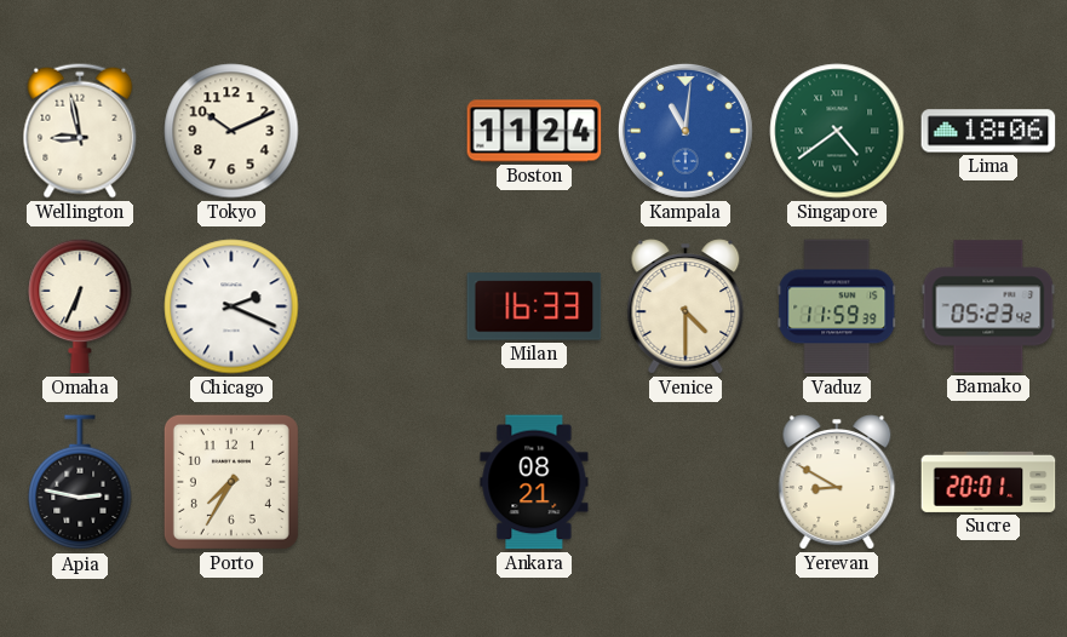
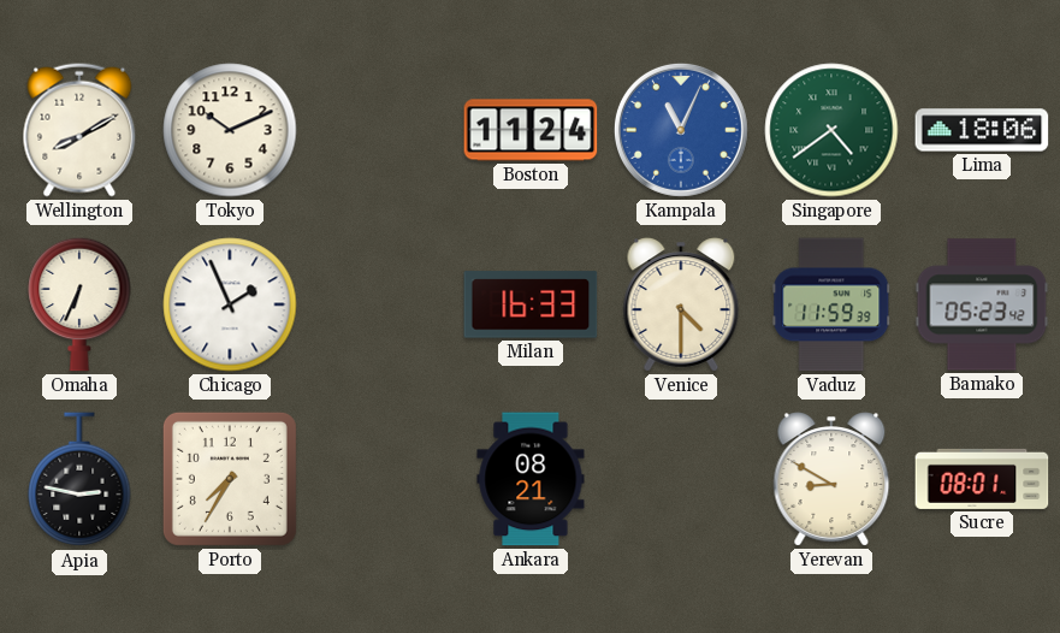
Wellington: 8:58 -> 8:10 (79, 130)
Kampala: 11:01 -> 11:04 (681, 130)
Chicago: 2:19 -> 1:56 (230, 304)
Sucre: 20:01 -> 08:01 (982, 479)
